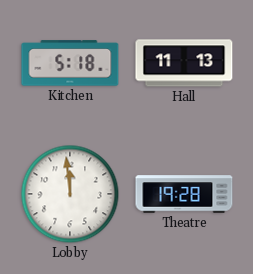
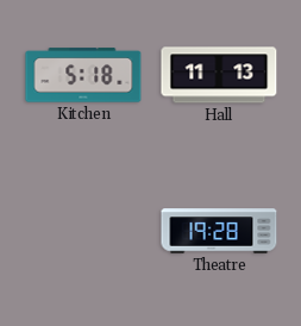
Lobby: 11:59 -> none (70, 194)
